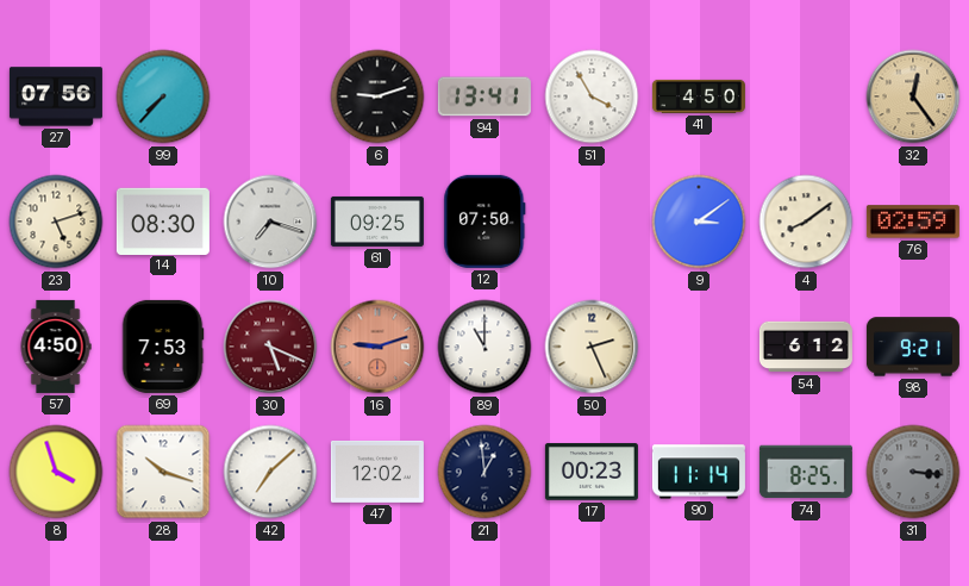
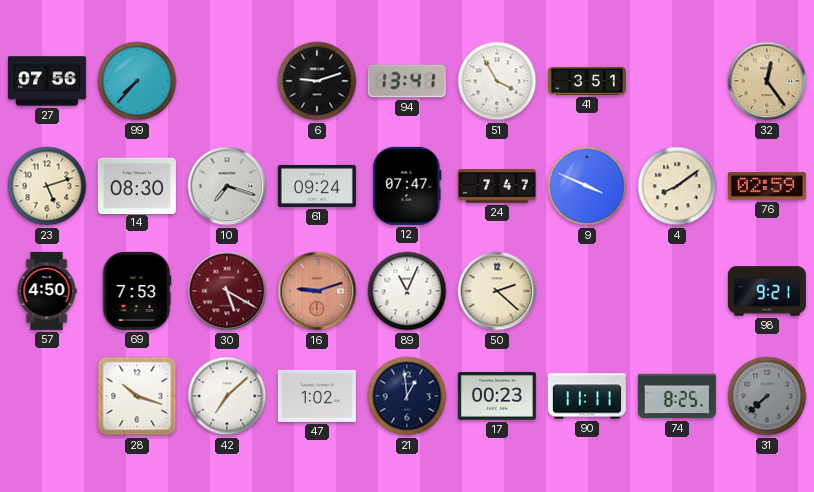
41: 4:50 -> 3:51 (587, 81)
61: 09:25 -> 09:24 (317, 186)
12: 07:50 -> 07:47 (407, 186)
24: none -> 7:47 (497, 186)
9: 3:09 -> 3:49 (587, 186)
30: 5:19 -> 5:20 (227, 291)
89: 11:00 -> 11:04 (407, 291)
50: 2:26 -> 2:22 (497, 291)
54: 6:12 -> none (806, 347)
8: 3:57 -> none (56, 472)
47: 12:02 -> 1:02 (317, 396)
90: 11:14 -> 11:11 (587, 396)
31: 3:16 -> 7:38 (767, 396)
